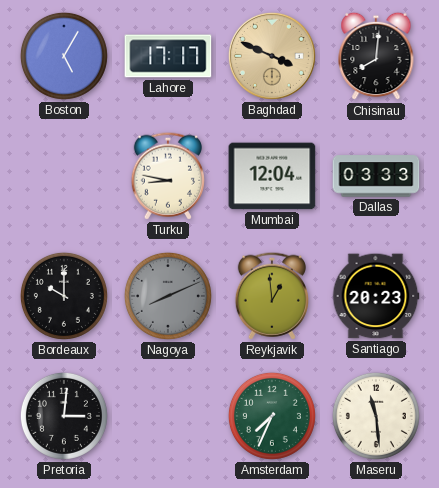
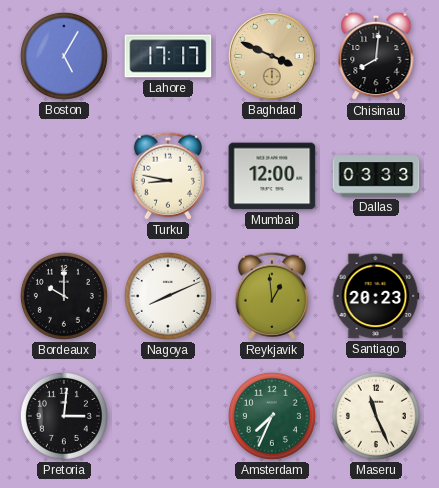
Mumbai: 12:04 -> 12:00 (272, 176)
Nagoya dial: grey -> white (168, 296)
Maseru: 11:29 -> 11:26 (376, 416)
